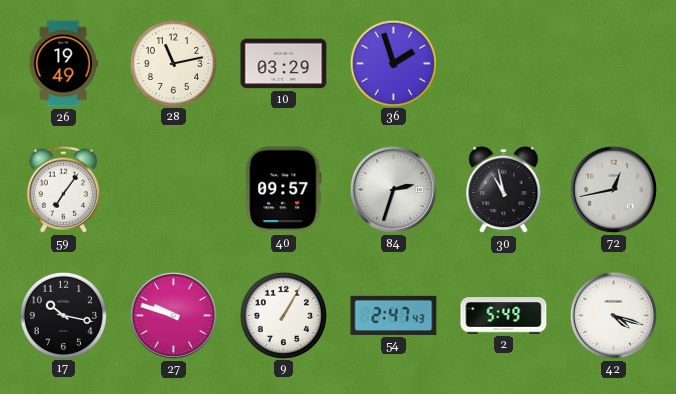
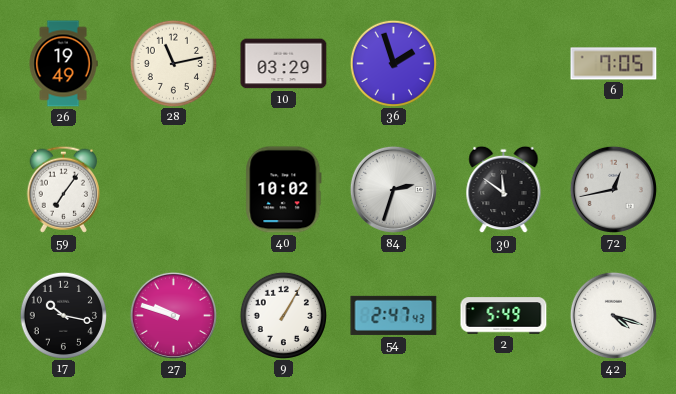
6: none -> 7:05 (614, 64)
40: 09:57 -> 10:02 (284, 190)
30: 10:58 -> 11:51 (504, 190)
